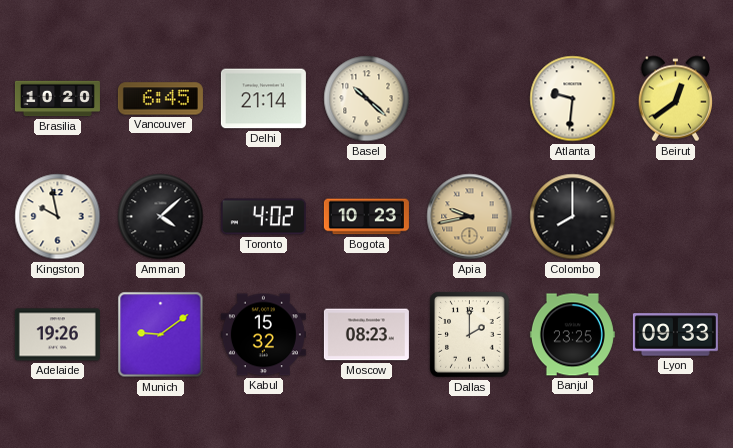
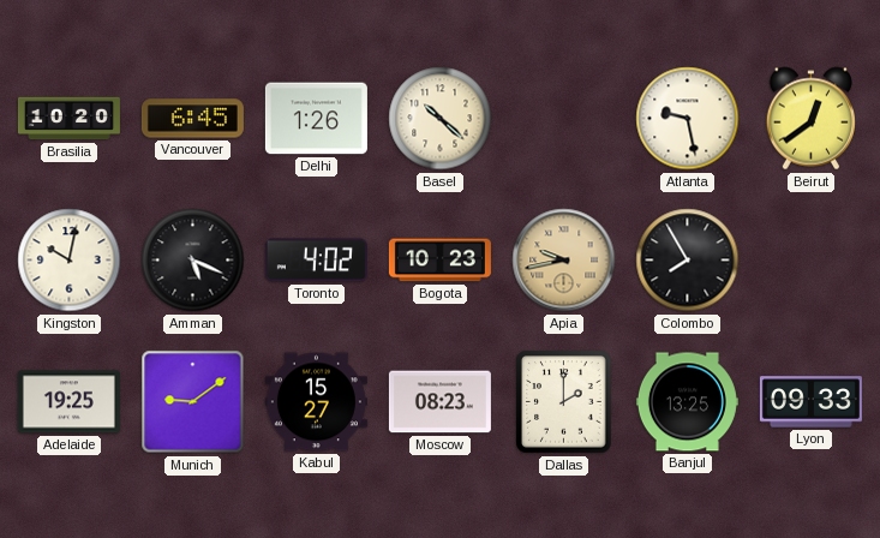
Delhi: 21:14 -> 1:26 (316, 119)
Atlanta: 9:31 -> 9:28 (688, 119)
Kingston: 9:58 -> 10:02 (70, 261)
Amman: 4:08 -> 5:19 (193, 261)
Colombo: 8:00 -> 7:55 (688, 261)
Adelaide: 19:26 -> 19:25 (68, 402)
Kabul: 15:32 -> 15:27 (316, 402)
Banjul: 23:25 -> 13:25 (687, 402)
